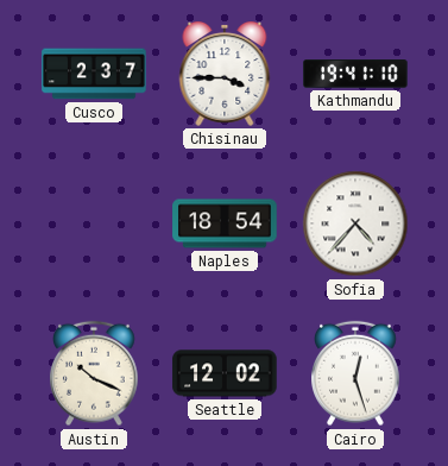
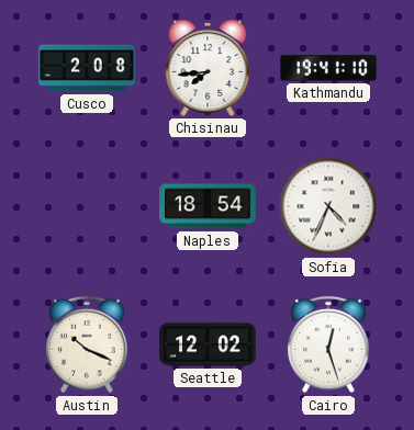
Cusco: 2:37 -> 2:08 (87, 68)
Chisinau: 3:45 -> 7:44 (208, 69)
Sofia: 4:37 -> 4:34 (328, 206)
